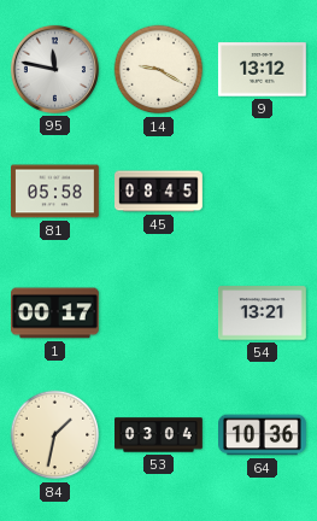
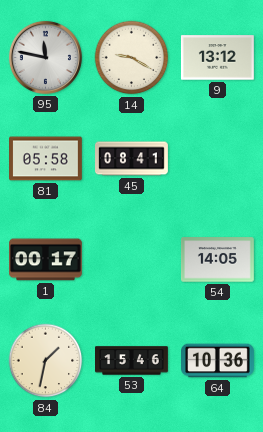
45: 08:45 -> 08:41 (132, 159)
54: 13:21 -> 14:05 (218, 260)
53: 03:04 -> 15:46 (132, 361)
